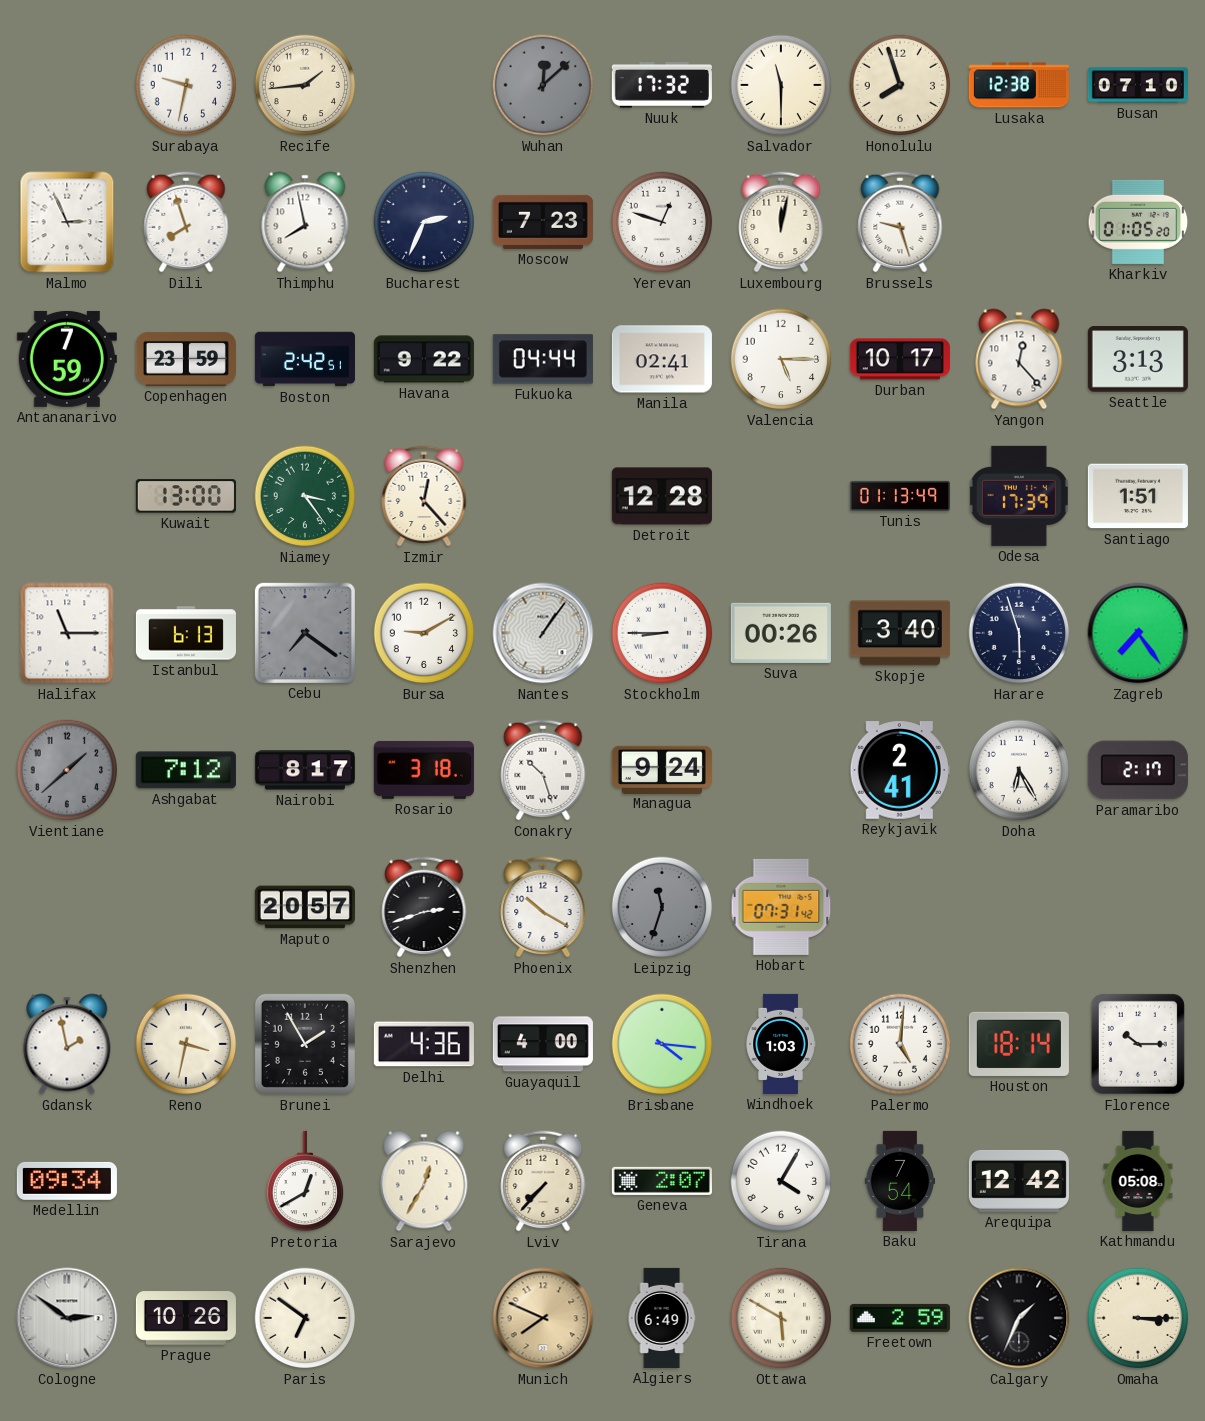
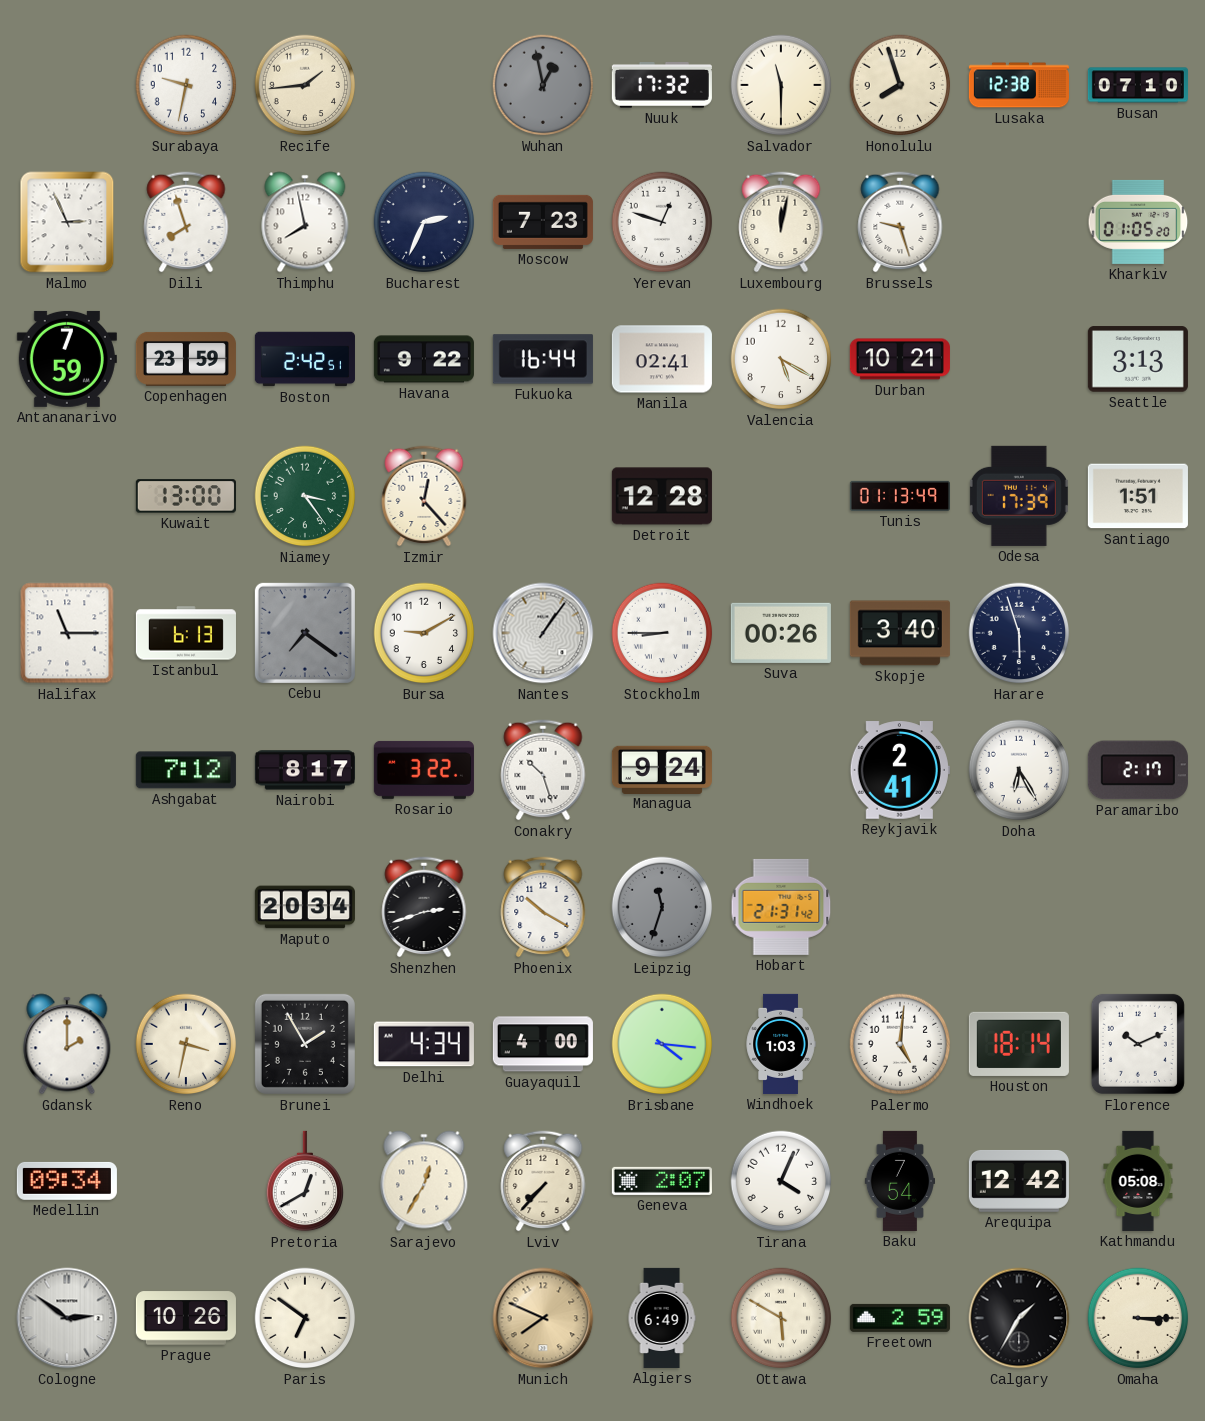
Wuhan: 12:08 -> 12:58 (543, 85)
Fukuoka: 04:44 -> 16:44 (543, 359)
Valencia: 5:15 -> 5:20 (781, 359)
Durban: 10:17 -> 10:21 (900, 359)
Yangon: 12:23 -> none (1019, 359)
Zagreb: 7:24 -> none (1138, 633)
Vientiane: 1:38 -> none (67, 770)
Rosario: 3:18 -> 3:22 (424, 770)
Maputo: 20:57 -> 20:34 (305, 907)
Hobart: 07:31 -> 21:31 (781, 907)
Gdansk: 1:58 -> 2:00 (67, 1044)
Delhi: 4:36 -> 4:34 (424, 1044)
Florence: 10:15 -> 10:11 (1138, 1044)
Tirana: 4:05 -> 4:04 (781, 1181)
Calgary: 1:34 -> 1:35 (1019, 1318)
